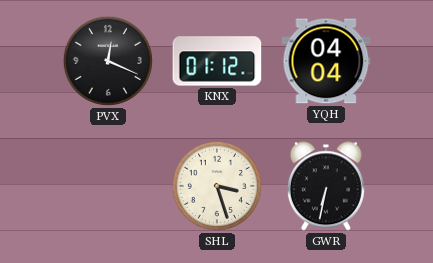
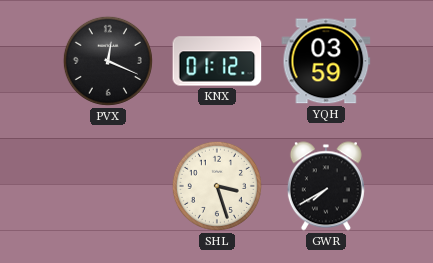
YQH: 04:04 -> 03:59 (326, 61)
GWR: 6:32 -> 7:40 (326, 186)
